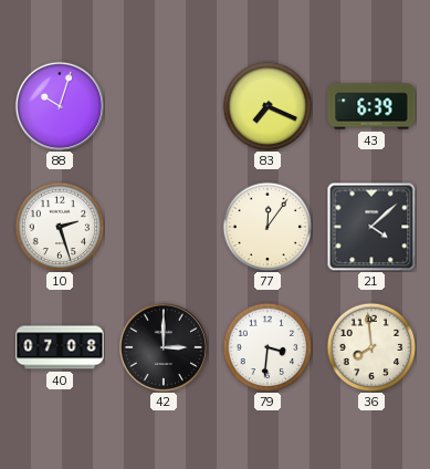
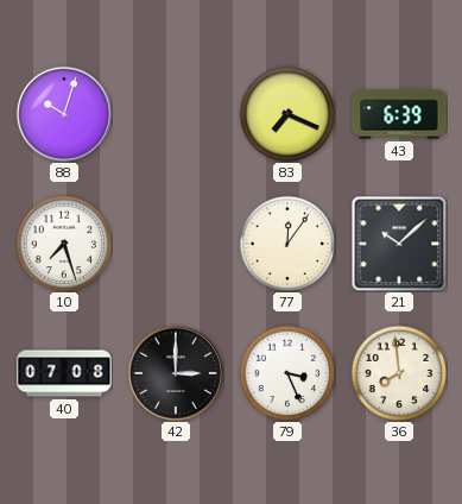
10: 2:27 -> 7:27 (64, 244)
21: 4:08 -> 10:08 (399, 244)
79: 3:31 -> 3:26 (287, 373)
